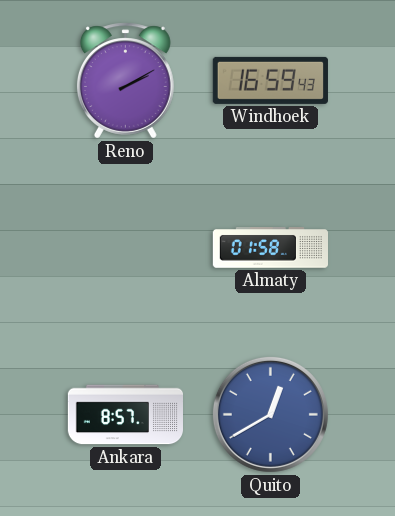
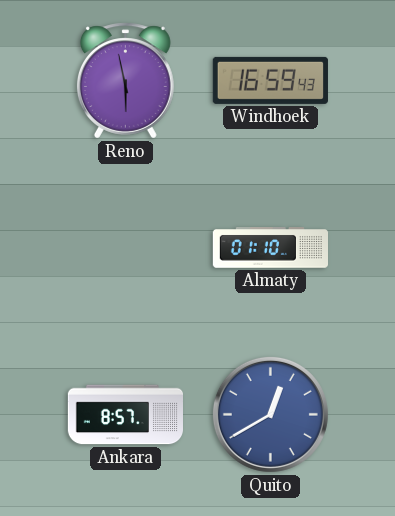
Reno: 2:10 -> 5:58 (125, 81)
Almaty: 01:58 -> 01:10 (270, 248)
